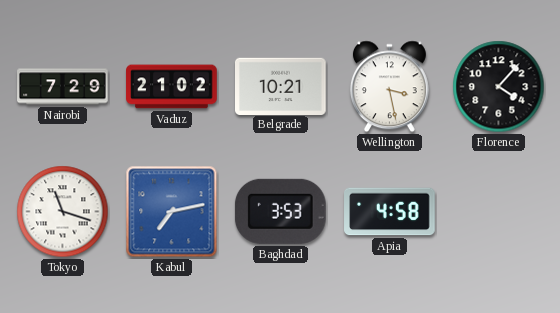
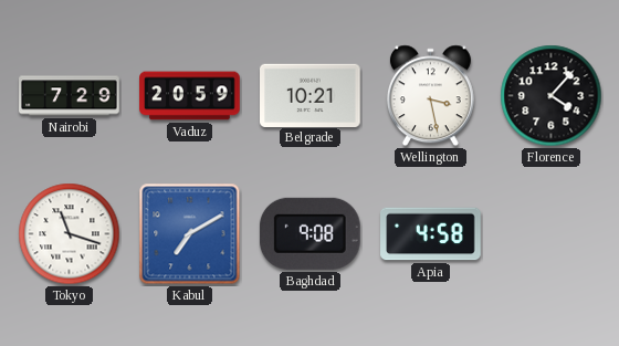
Vaduz: 21:02 -> 20:59 (190, 96)
Kabul: 7:13 -> 7:10 (190, 234)
Baghdad: 3:53 -> 9:08 (309, 233)
